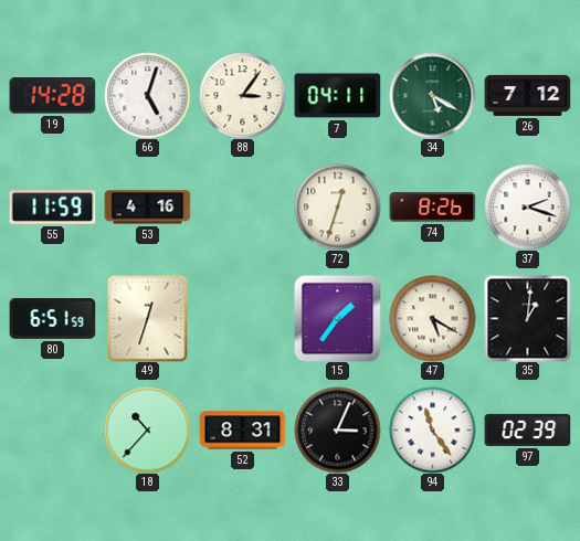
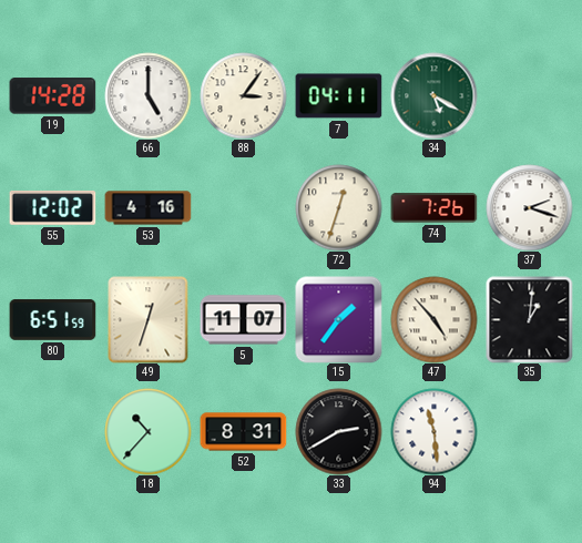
66: 5:03 -> 5:00 (147, 95)
26: 7:12 -> none (527, 95)
55: 11:59 -> 12:02 (52, 208)
74: 8:26 -> 7:26 (433, 208)
5: none -> 11:07 (243, 320)
47: 5:20 -> 4:53 (433, 319)
33: 3:04 -> 2:40 (338, 431)
94: 11:24 -> 11:29 (433, 431)
97: 02:39 -> none (527, 429)
